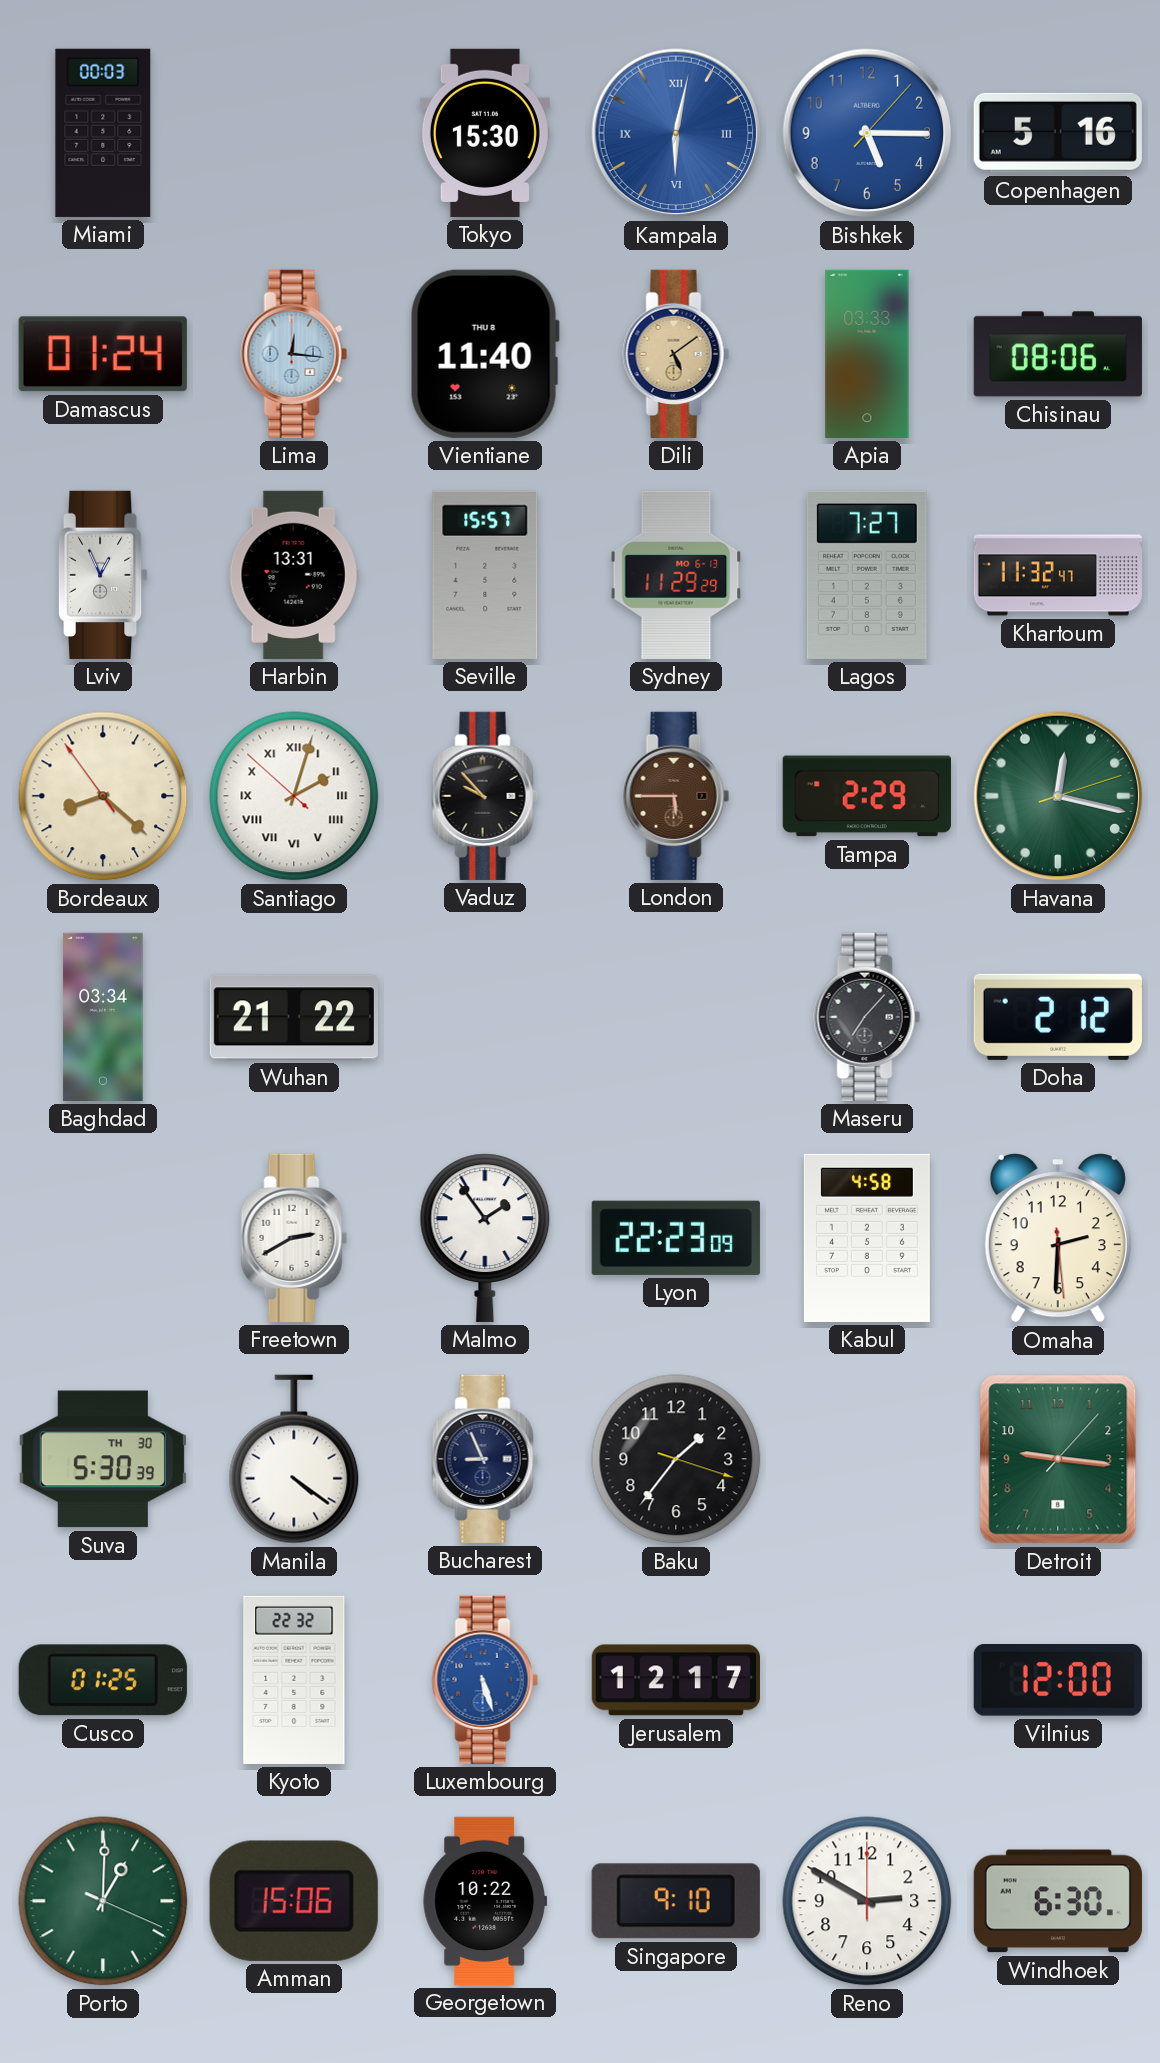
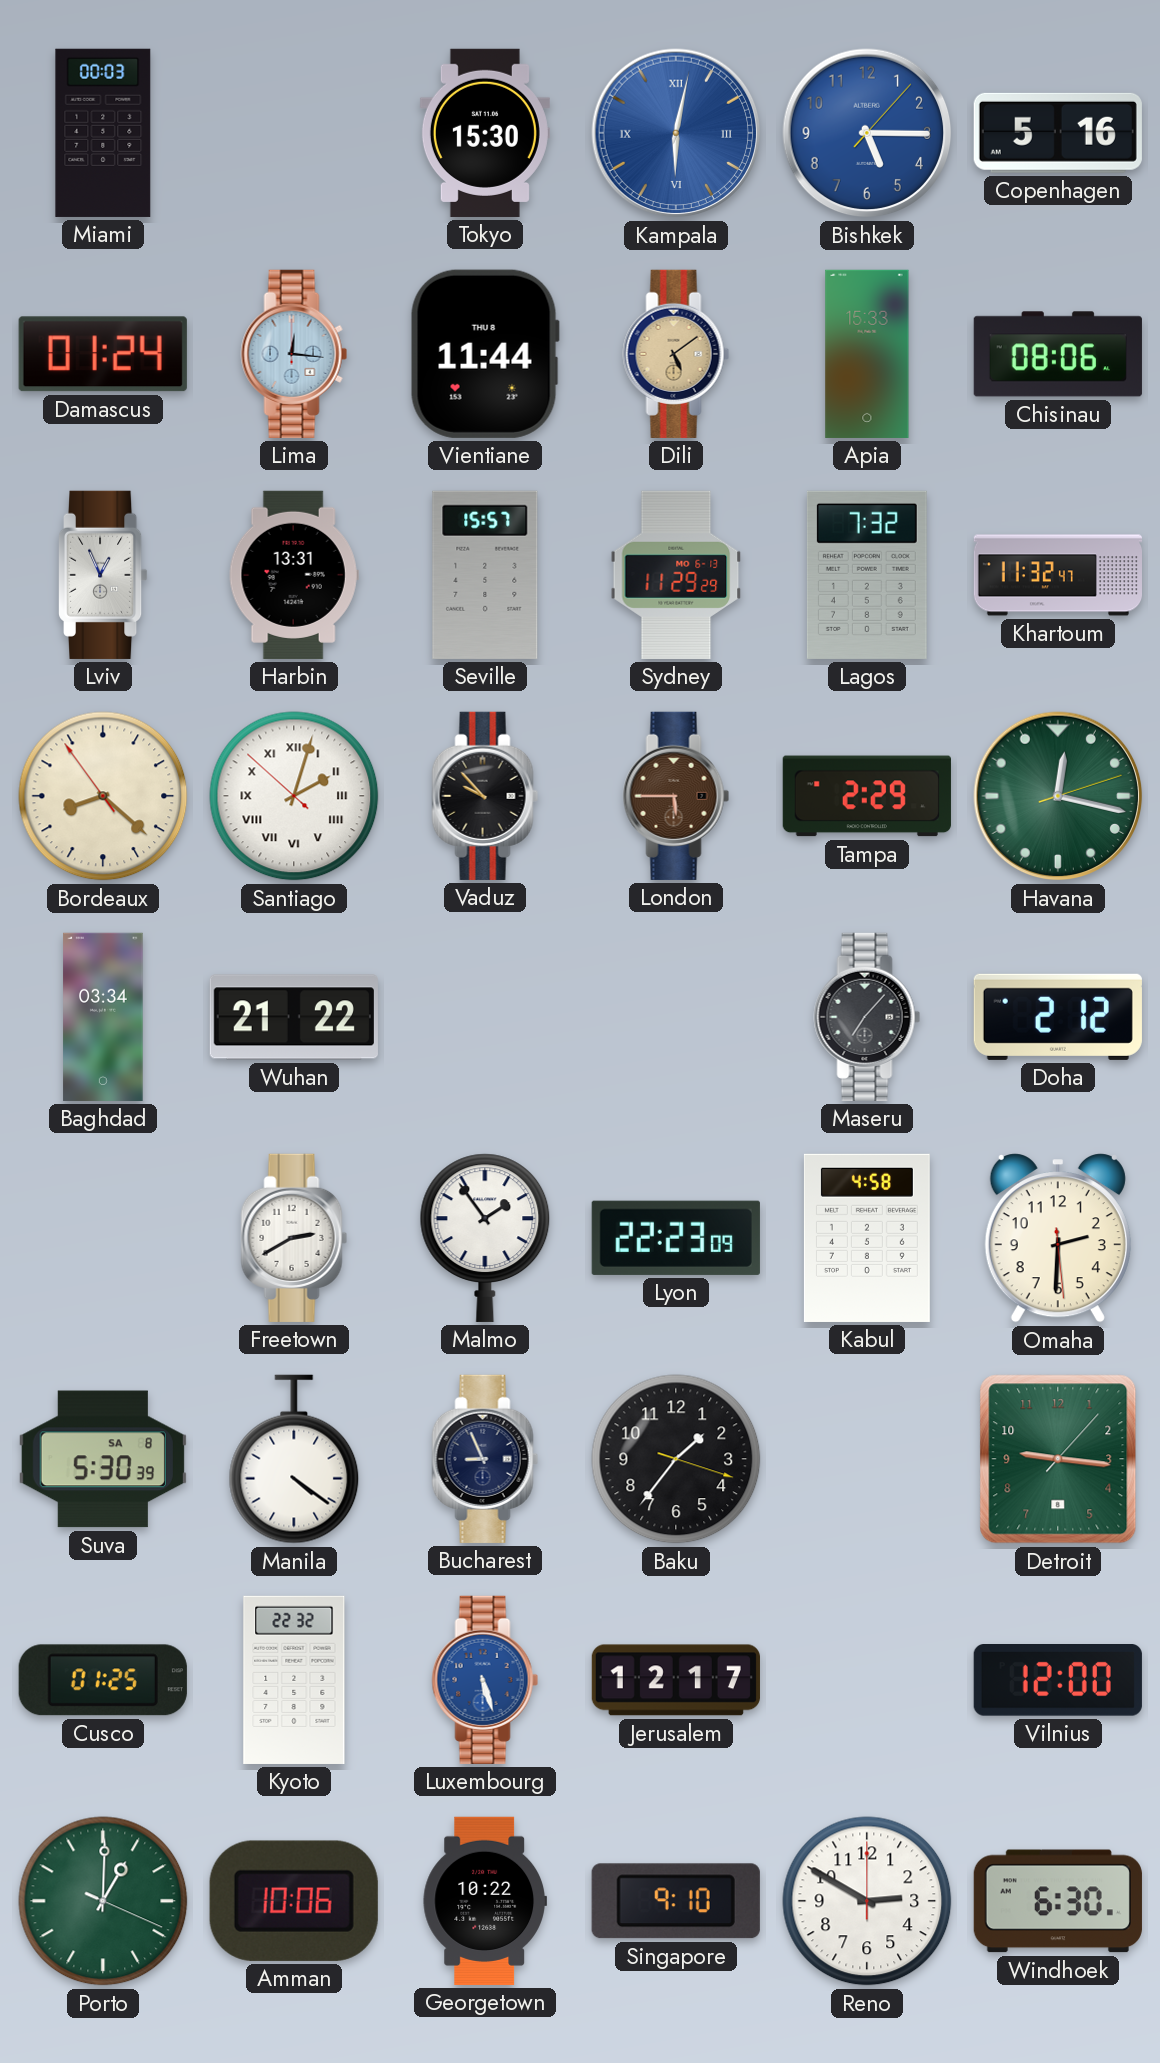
Vientiane: 11:40 -> 11:44 (485, 354)
Apia: 03:33 -> 15:33 (867, 354)
Lagos: 7:27 -> 7:32 (867, 575)
Suva date: TH 30 -> SA 8 (103, 1459)
Amman: 15:06 -> 10:06 (294, 1901)
